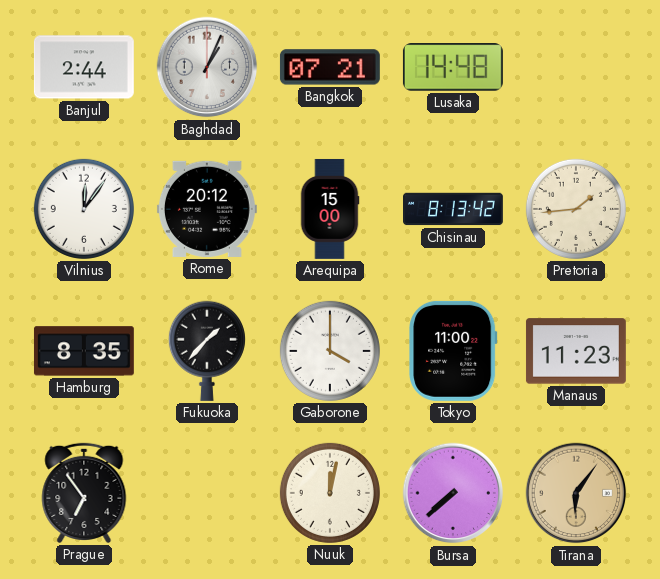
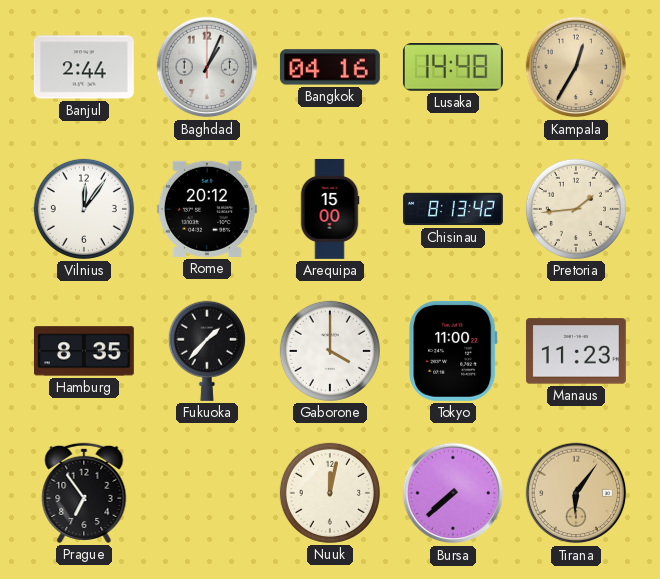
Bangkok: 07:21 -> 04:16 (330, 67)
Kampala: none -> 12:35 (576, 67)
